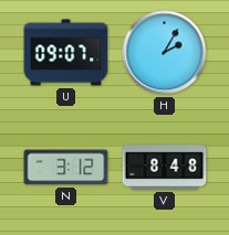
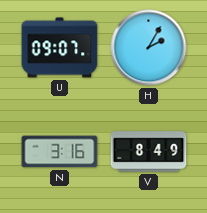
N: 3:12 -> 3:16 (60, 152)
V: 8:48 -> 8:49 (149, 152)
